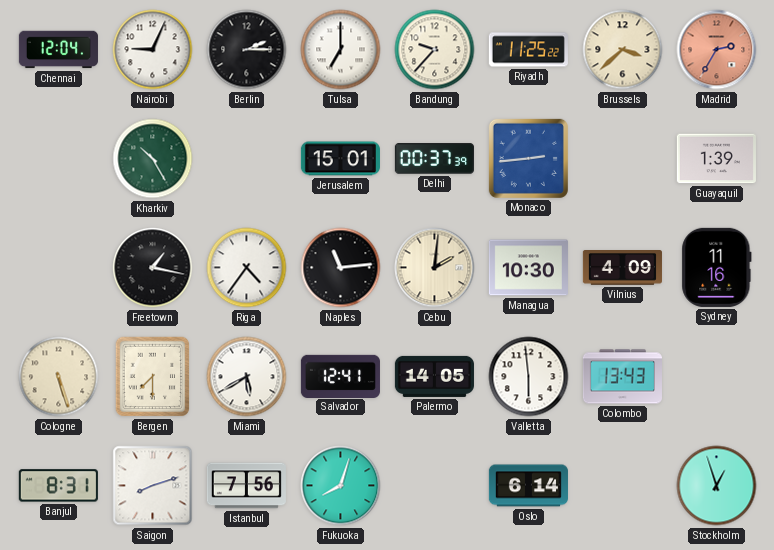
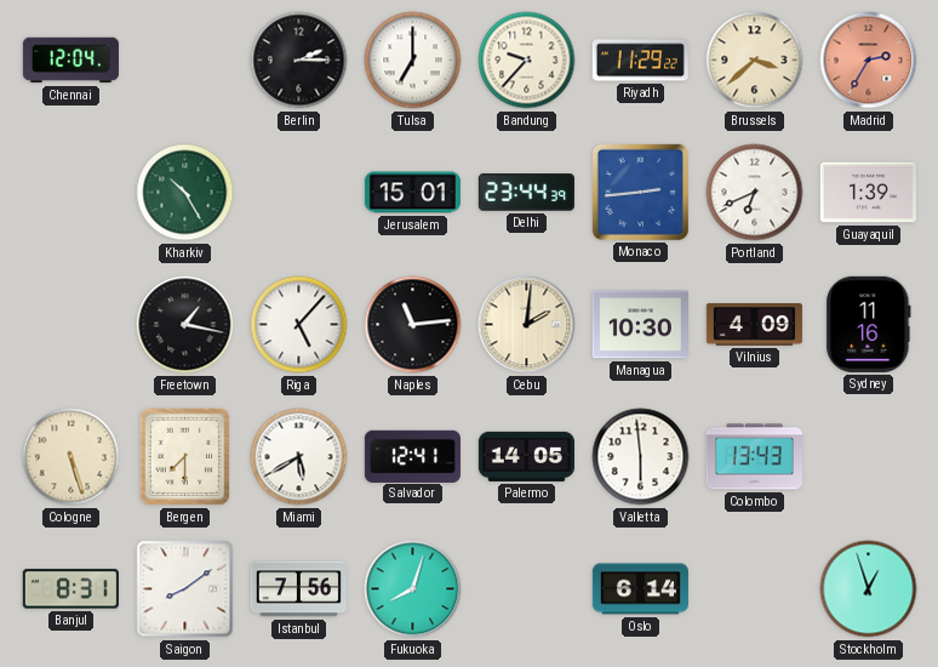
Nairobi: 9:04 -> none (153, 50)
Riyadh: 11:25 -> 11:29 (640, 61)
Delhi: 00:37 -> 23:44 (526, 193)
Portland: none -> 6:41 (755, 193)
Riga: 4:36 -> 5:07 (299, 325)
Saigon: 8:12 -> 8:09 (185, 589)
